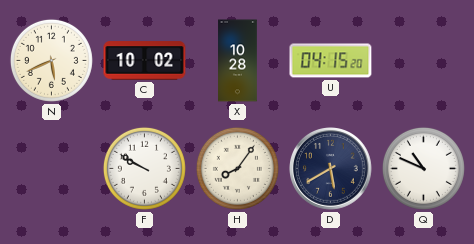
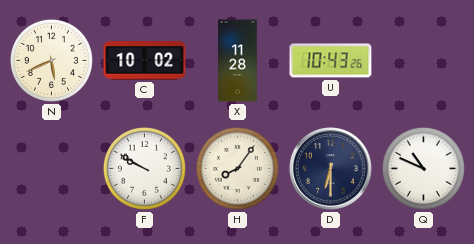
X: 10:28 -> 11:28 (238, 61)
U: 04:15 -> 10:43 (331, 61)
D: 5:40 -> 6:30 (331, 169)
